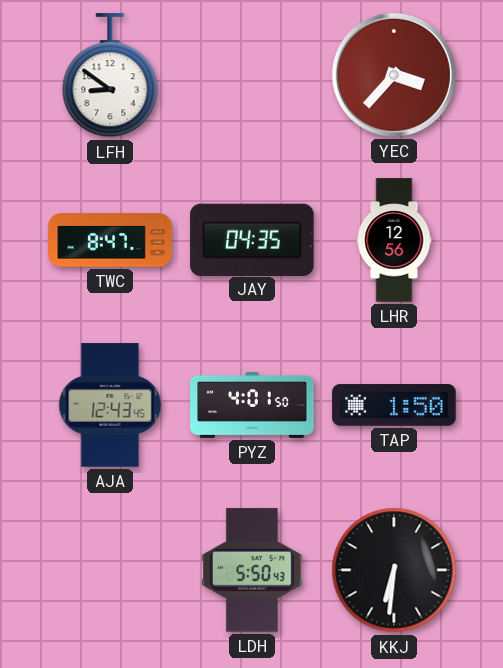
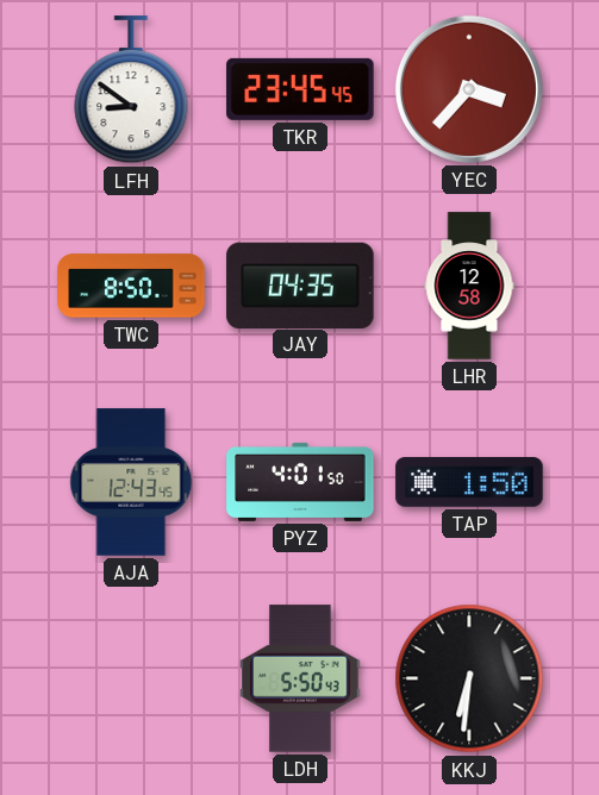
TKR: none -> 23:45 (300, 89)
TWC: 8:47 -> 8:50 (131, 286)
LHR: 12:56 -> 12:58 (469, 286)
